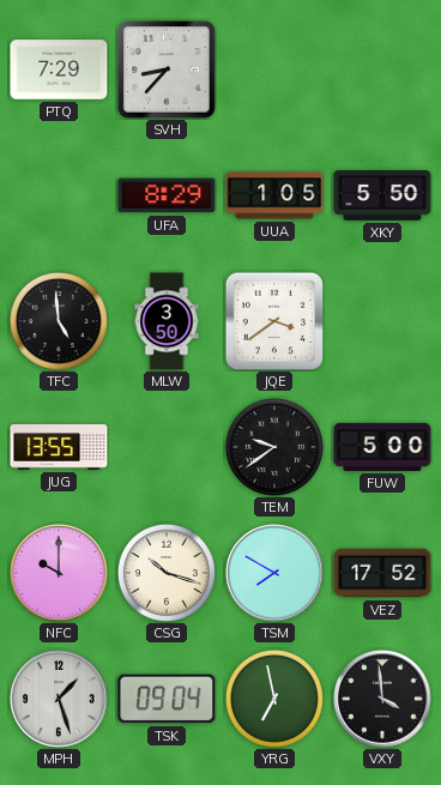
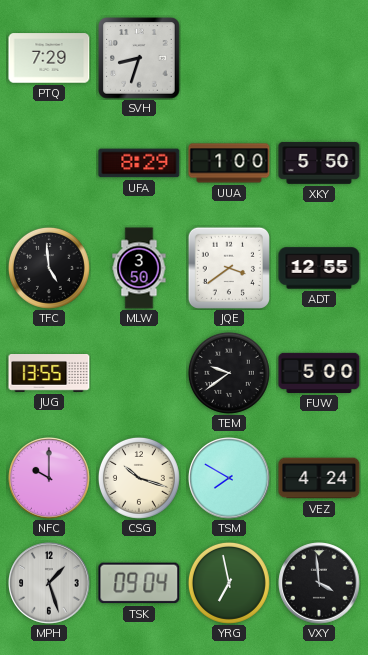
SVH: 8:37 -> 8:33 (139, 58)
UUA: 1:05 -> 1:00 (229, 163)
ADT: none -> 12:55 (319, 268)
VEZ: 17:52 -> 4:24 (319, 478)
